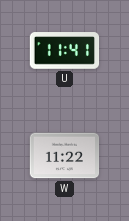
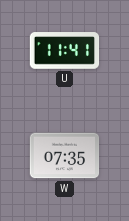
W: 11:22 -> 07:35 (65, 156)
